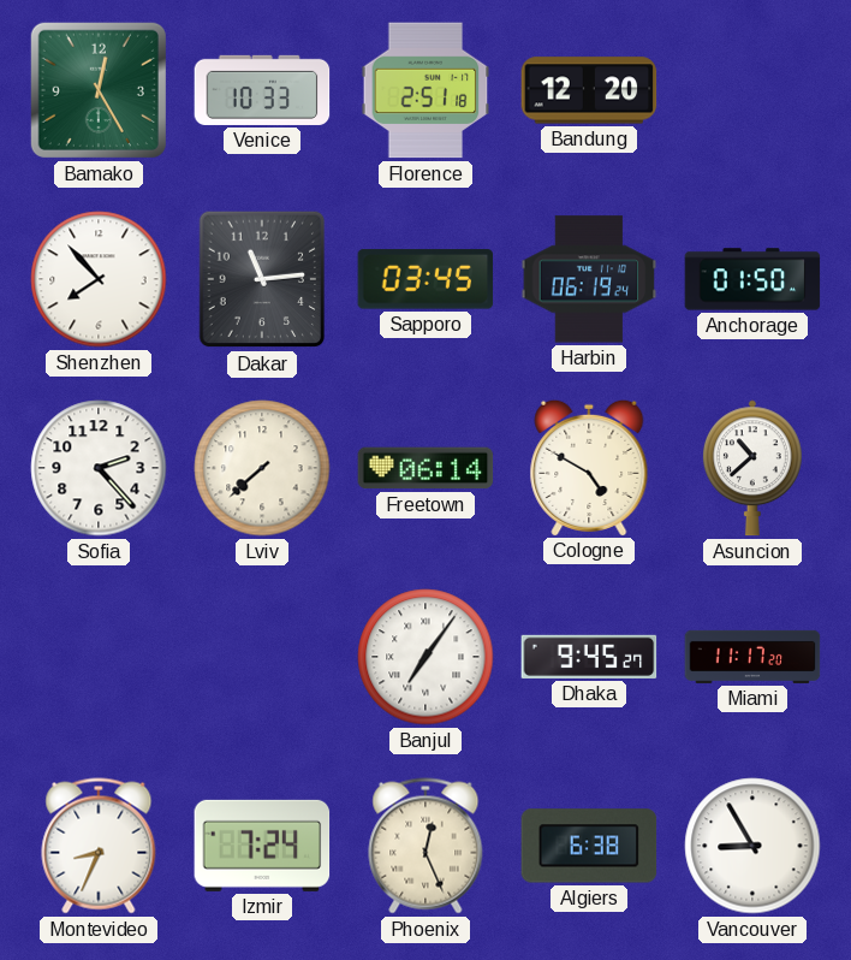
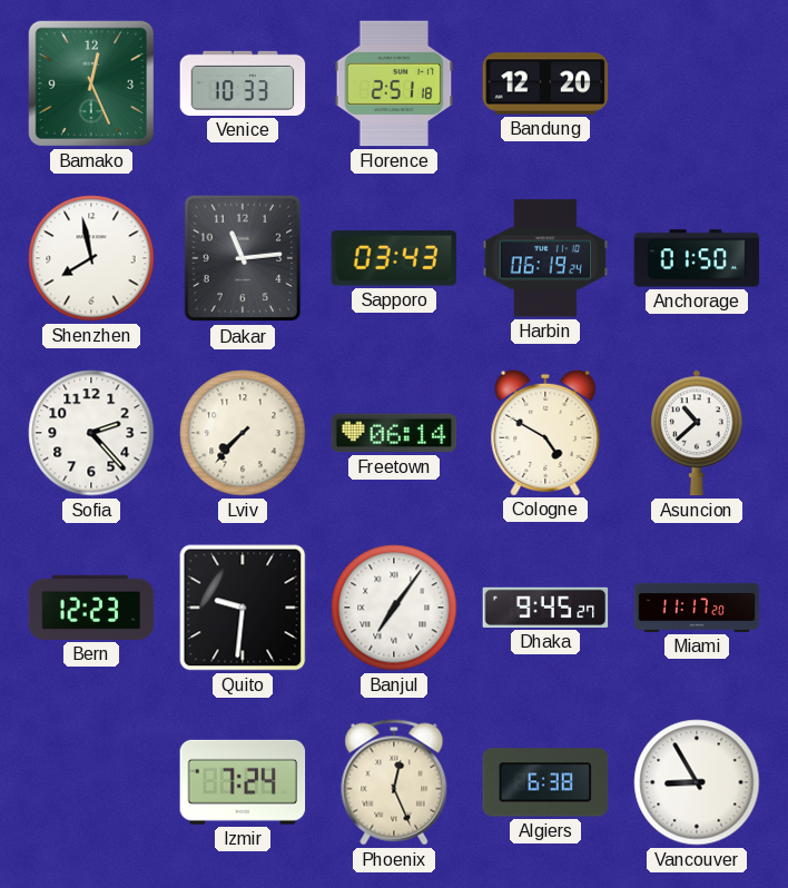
Bamako: 12:25 -> 12:26 (91, 83)
Shenzhen: 7:53 -> 7:58 (91, 258)
Sapporo: 03:45 -> 03:43 (394, 258)
Lviv: 7:38 -> 7:37 (243, 433)
Bern: none -> 12:23 (91, 608)
Quito: none -> 9:31 (243, 608)
Montevideo: 8:34 -> none (99, 846)
